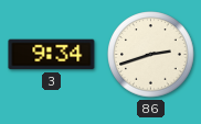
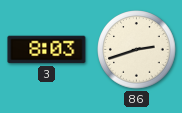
3: 9:34 -> 8:03 (47, 50)
